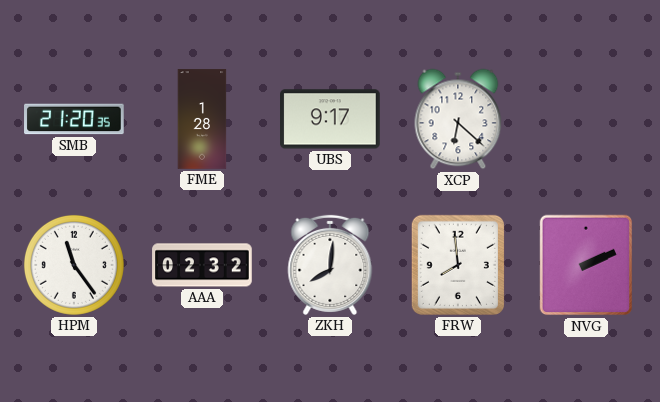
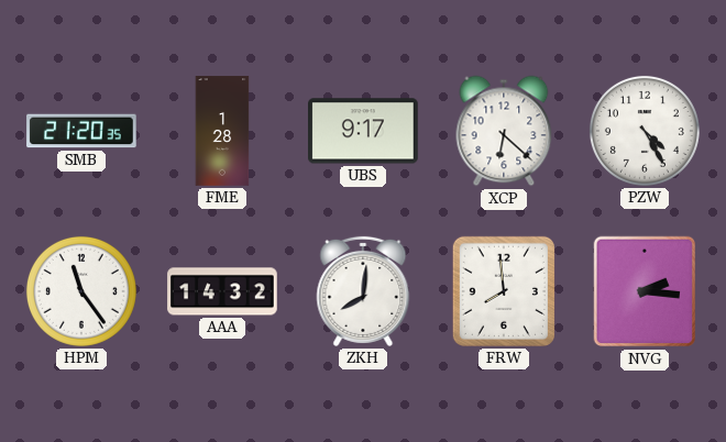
PZW: none -> 4:25 (645, 131)
AAA: 02:32 -> 14:32 (222, 291)
NVG: 2:11 -> 2:16 (645, 291)
